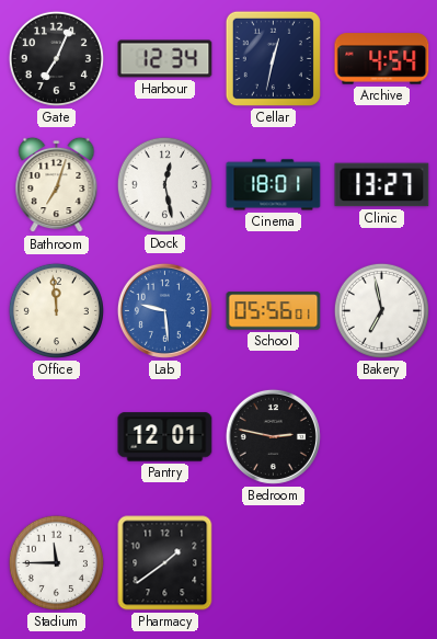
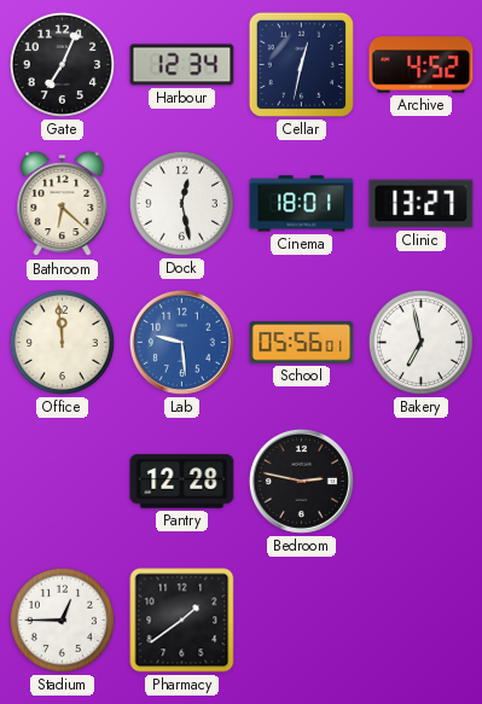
Archive: 4:54 -> 4:52 (422, 65)
Bathroom: 7:03 -> 6:22 (63, 204)
Pantry: 12:01 -> 12:28 (182, 482)
Stadium: 11:45 -> 12:45 (62, 619)
